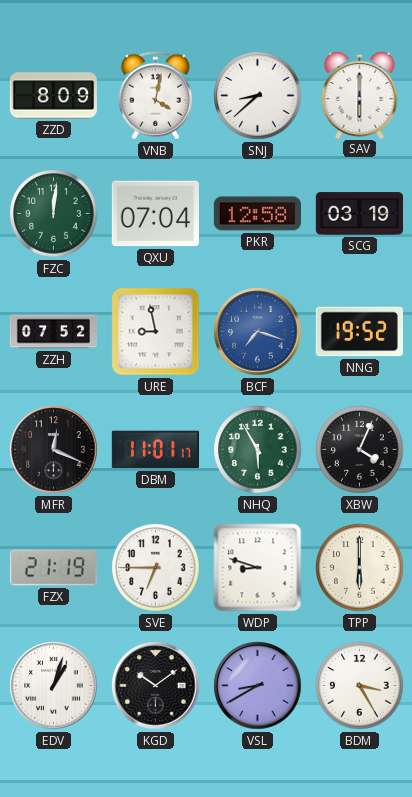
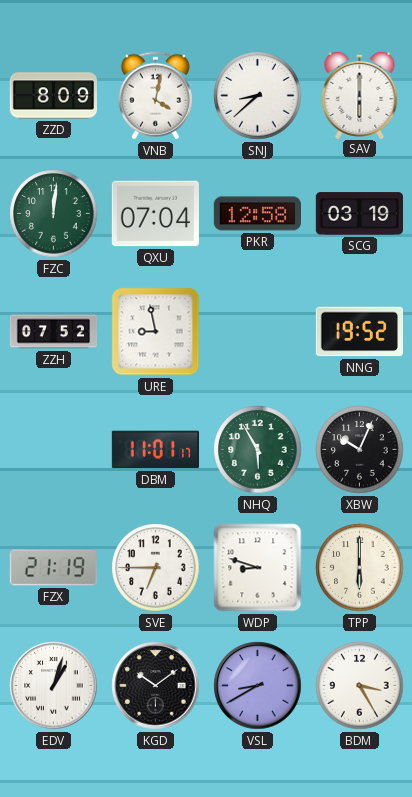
BCF: 7:18 -> none (258, 332)
MFR: 12:19 -> none (54, 450)
XBW: 4:04 -> 10:04 (360, 450)
